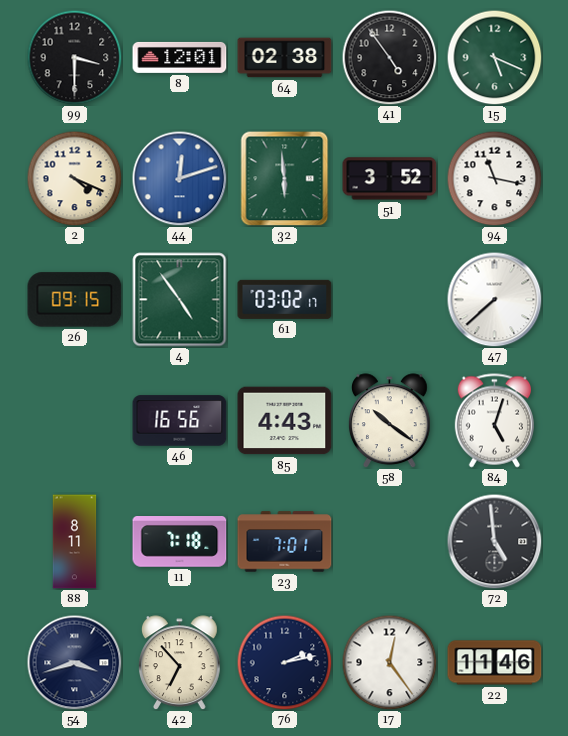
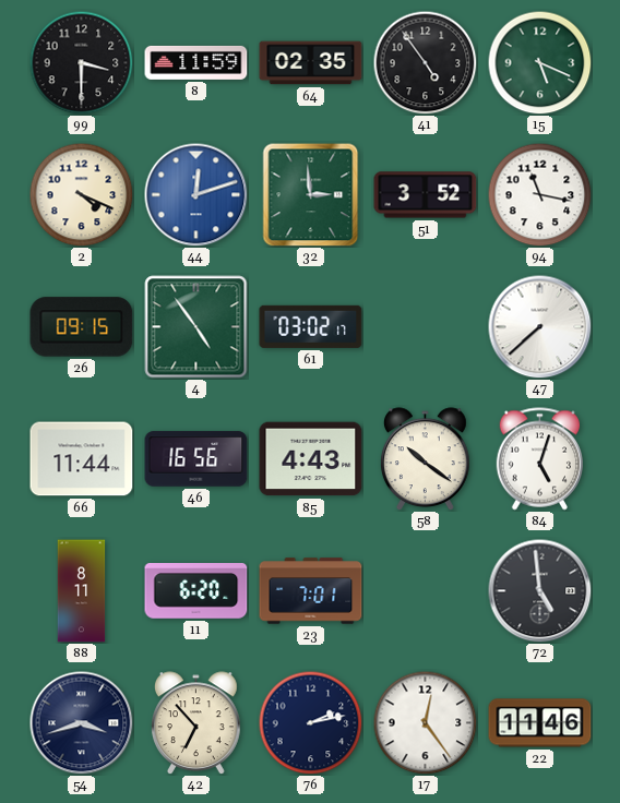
8: 12:01 -> 11:59 (196, 62)
64: 02:38 -> 02:35 (311, 63)
32: 5:59 -> 2:59 (311, 194)
66: none -> 11:44 (82, 459)
11: 7:18 -> 6:20 (196, 591)
